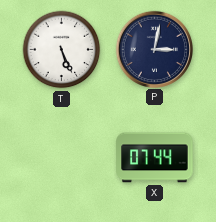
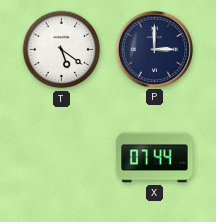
T: 5:26 -> 5:21 (62, 50)
P: 3:02 -> 3:00 (154, 49)
